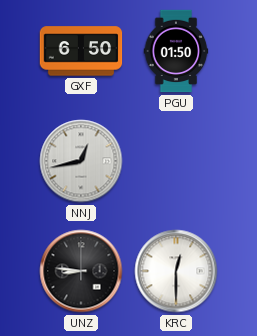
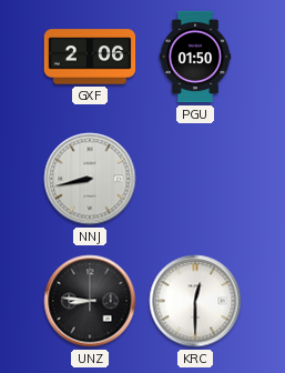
GXF: 6:50 -> 2:06 (90, 57)
NNJ: 12:43 -> 8:43 (90, 179)
